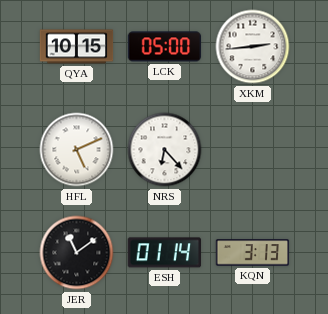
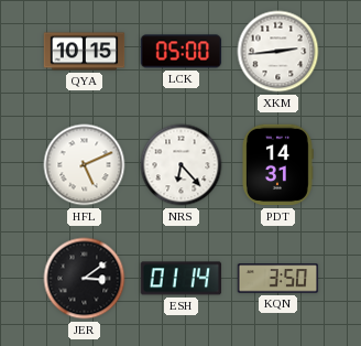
PDT: none -> 14:31 (278, 165)
JER: 11:09 -> 3:09 (85, 279)
KQN: 3:13 -> 3:50 (278, 279)
